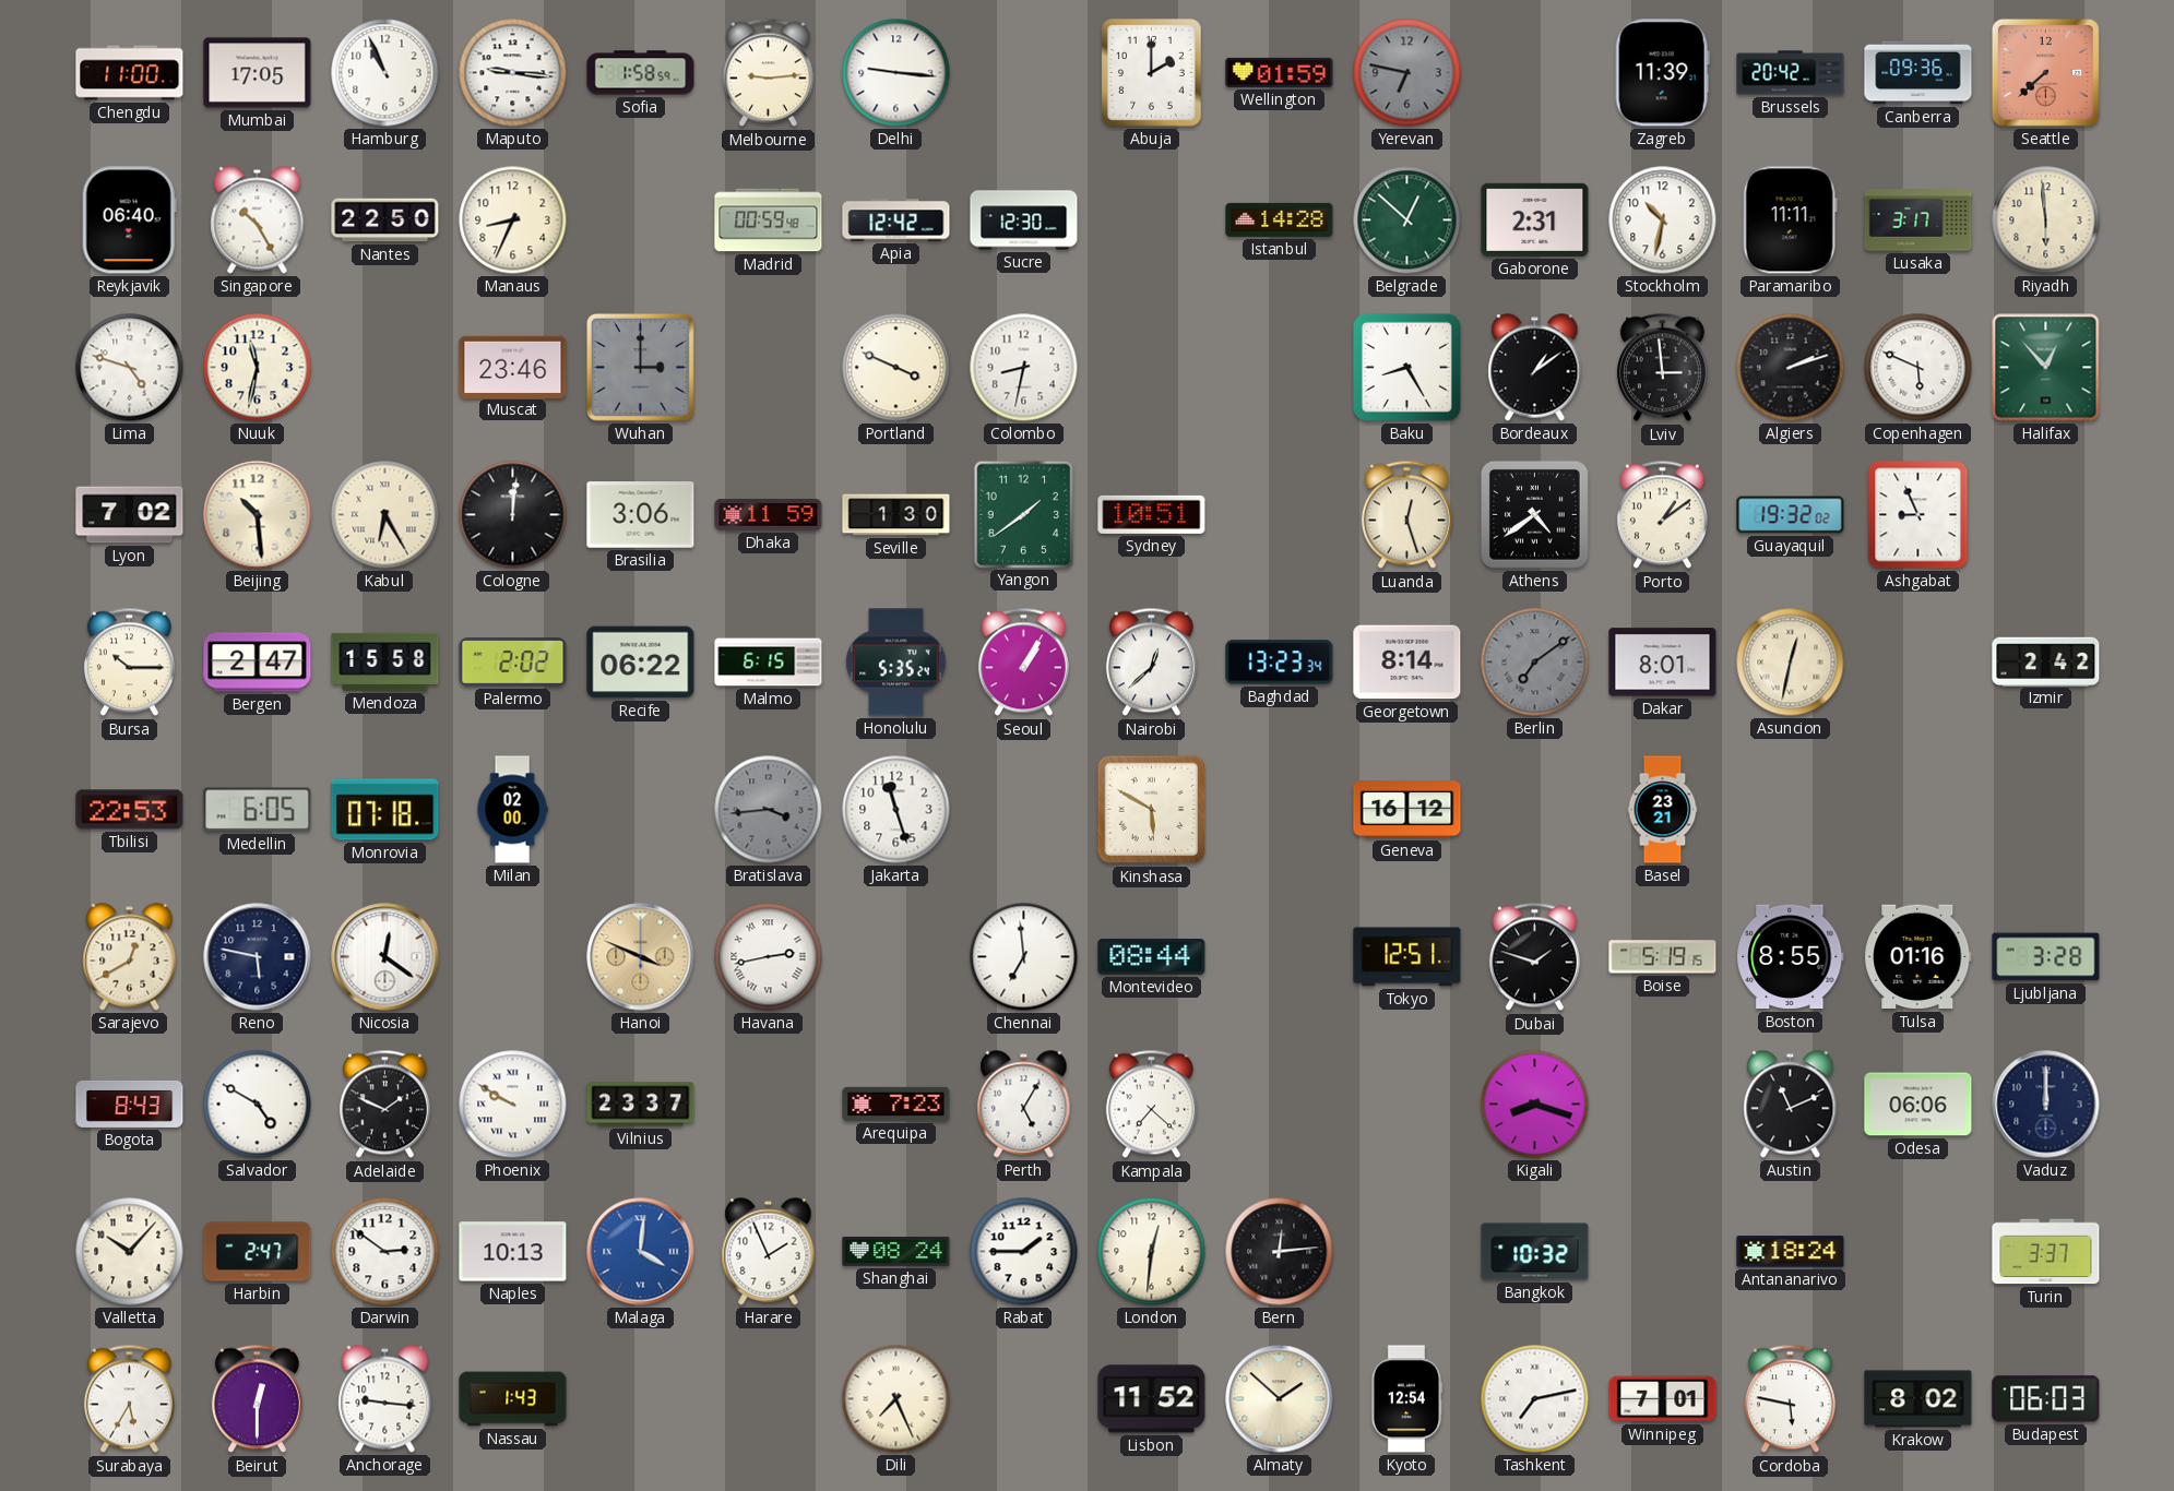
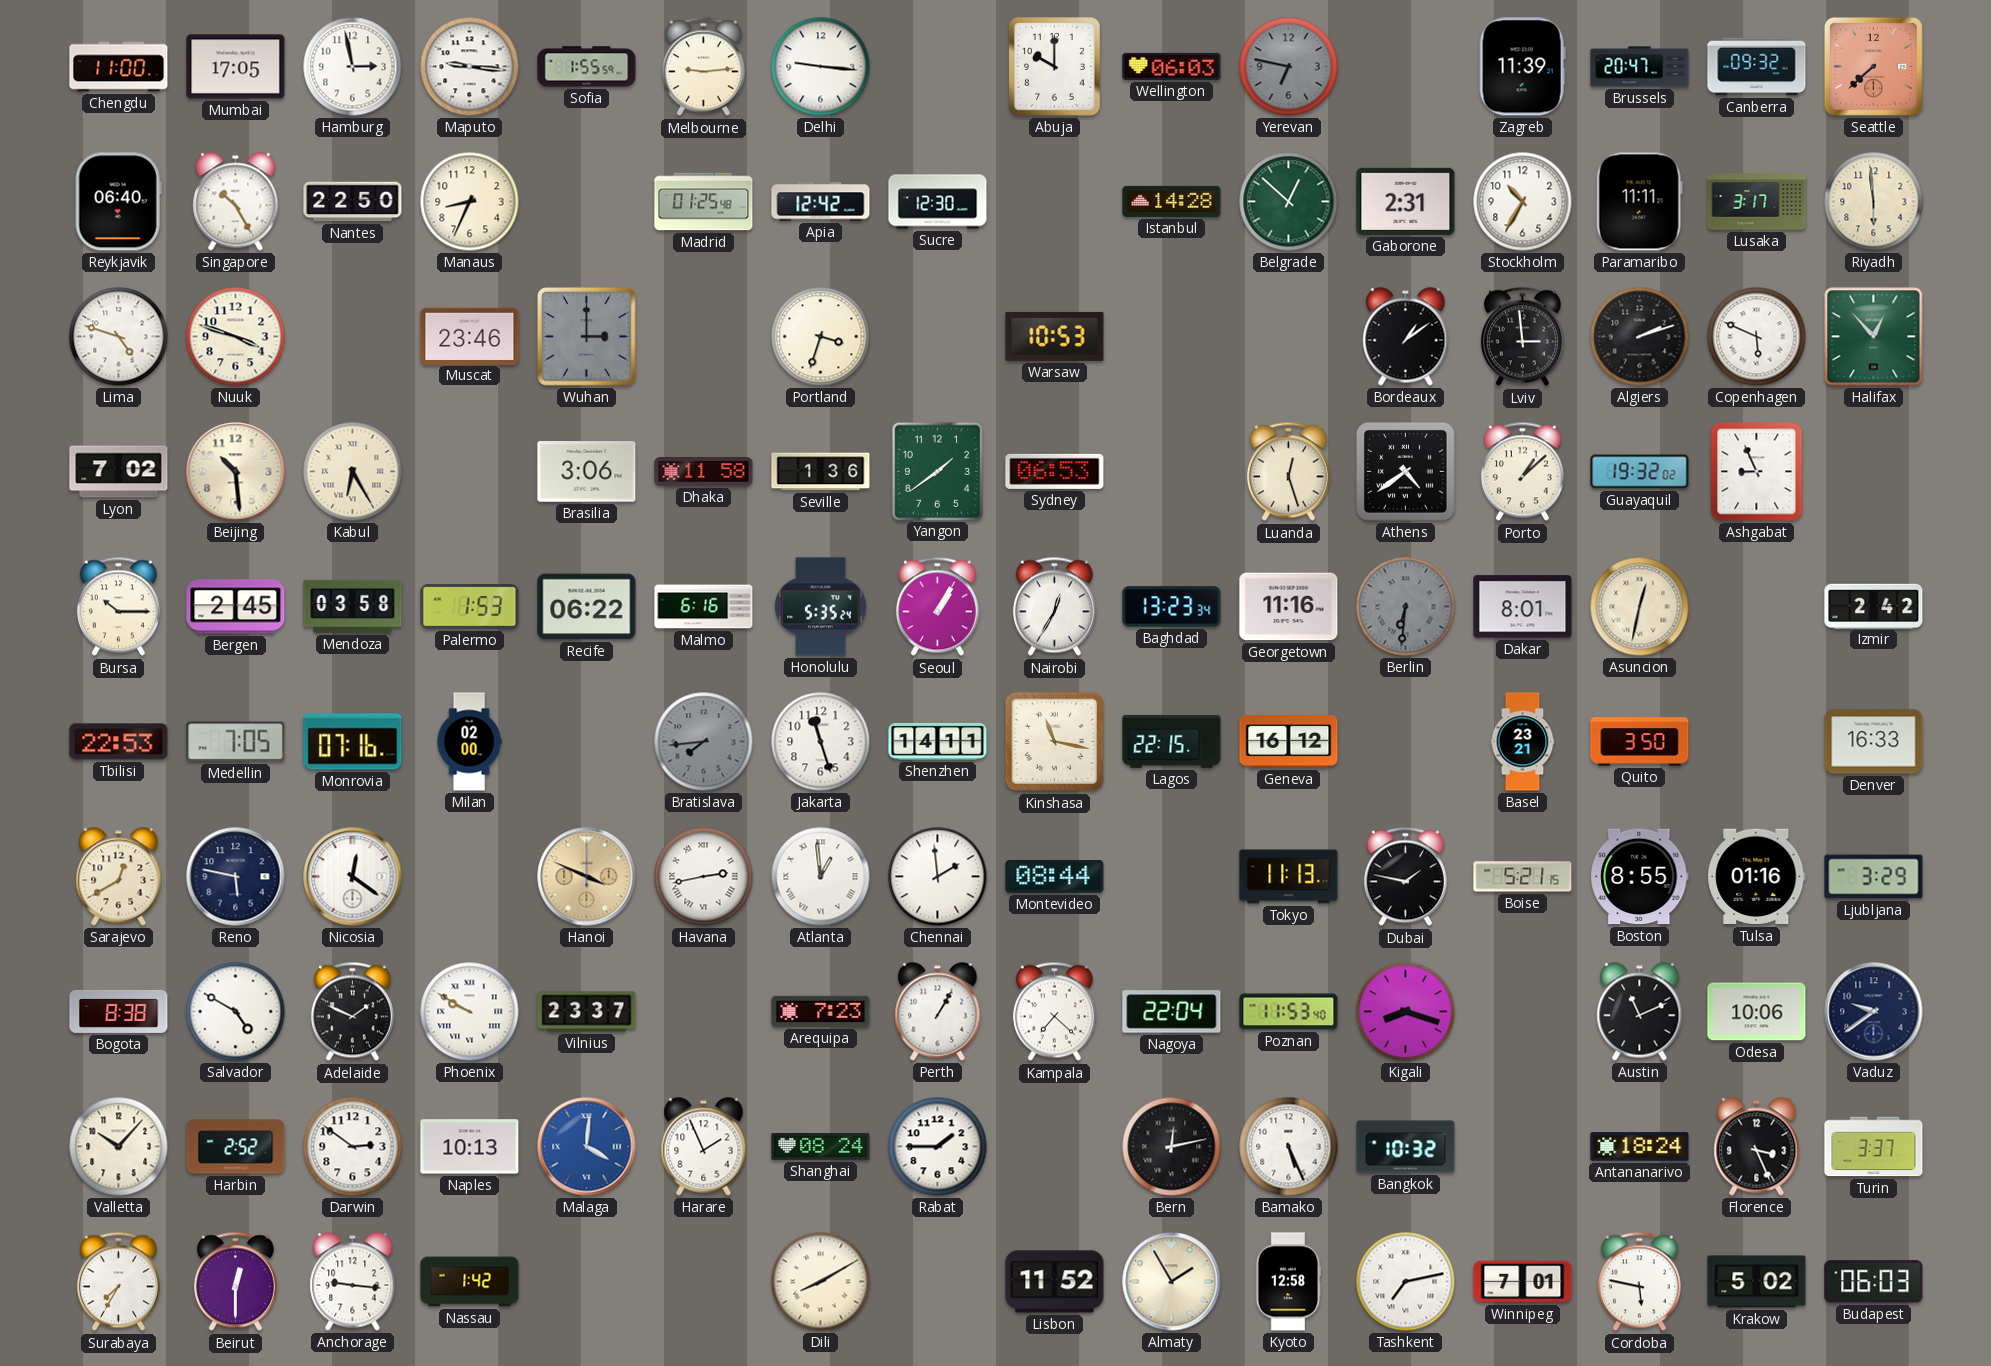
Hamburg: 10:56 -> 2:58 (353, 67)
Sofia: 1:58 -> 1:55 (587, 67)
Abuja: 2:00 -> 10:00 (1055, 67)
Wellington: 01:59 -> 06:03 (1172, 66)
Brussels: 20:42 -> 20:47 (1640, 67)
Canberra: 09:36 -> 09:32 (1757, 67)
Madrid: 00:59 -> 01:25 (704, 202)
Stockholm: 10:32 -> 10:35 (1523, 202)
Nuuk: 11:32 -> 3:48 (236, 337)
Portland: 3:49 -> 3:33 (821, 337)
Colombo: 8:32 -> none (1024, 368)
Warsaw: none -> 10:53 (1055, 336)
Baku: 8:25 -> none (1406, 367)
Cologne: 12:01 -> none (513, 515)
Dhaka: 11:59 -> 11:58 (704, 472)
Seville: 1:30 -> 1:36 (821, 472)
Sydney: 10:51 -> 06:53 (1055, 471)
Porto: 1:09 -> 1:08 (1522, 472)
Bergen: 2:47 -> 2:45 (236, 607)
Mendoza: 15:58 -> 03:58 (353, 606)
Palermo: 2:02 -> 1:53 (470, 607)
Malmo: 6:15 -> 6:16 (704, 607)
Nairobi: 12:38 -> 12:35 (1054, 607)
Georgetown: 8:14 -> 11:16 (1289, 607)
Berlin: 7:09 -> 6:31 (1406, 607)
Medellin: 6:05 -> 7:05 (236, 742)
Monrovia: 07:18 -> 07:16 (353, 742)
Bratislava: 3:44 -> 7:44 (704, 742)
Shenzhen: none -> 14:11 (938, 741)
Kinshasa: 5:50 -> 11:17 (1055, 742)
Lagos: none -> 22:15 (1172, 741)
Quito: none -> 3:50 (1640, 742)
Denver: none -> 16:33 (1874, 742)
Atlanta: none -> 12:59 (821, 877)
Chennai: 6:59 -> 1:59 (938, 877)
Tokyo: 12:51 -> 11:13 (1289, 877)
Dubai: 1:48 -> 1:47 (1405, 877)
Boise: 5:19 -> 5:21 (1523, 877)
Ljubljana: 3:28 -> 3:29 (1874, 877)
Bogota: 8:43 -> 8:38 (119, 1011)
Perth: 5:05 -> 1:05 (938, 1012)
Nagoya: none -> 22:04 (1172, 1012)
Poznan: none -> 11:53 (1289, 1012)
Odesa: 06:06 -> 10:06 (1757, 1012)
Vaduz: 12:00 -> 9:39 (1874, 1012)
Harbin: 2:47 -> 2:52 (236, 1147)
London: 12:31 -> none (1152, 1252)
Bern: 12:14 -> 12:13 (1172, 1147)
Bamako: none -> 5:26 (1289, 1147)
Florence: none -> 3:26 (1757, 1147)
Surabaya: 5:35 -> 7:35 (118, 1282)
Nassau: 1:43 -> 1:42 (470, 1282)
Dili: 7:26 -> 8:10 (821, 1282)
Almaty: 1:52 -> 1:55 (1172, 1282)
Kyoto: 12:54 -> 12:58 (1288, 1282)
Krakow: 8:02 -> 5:02 (1757, 1282)
